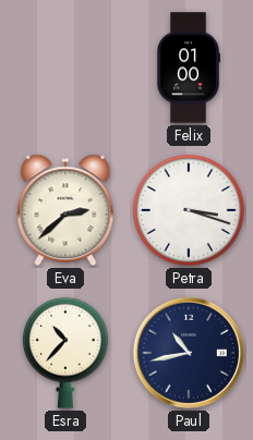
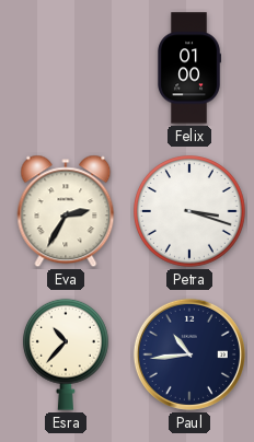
Eva: 2:38 -> 2:35 (66, 211)
Paul: 10:43 -> 10:44 (189, 354)
